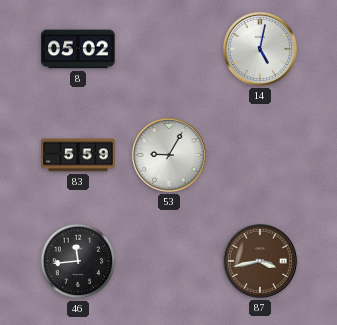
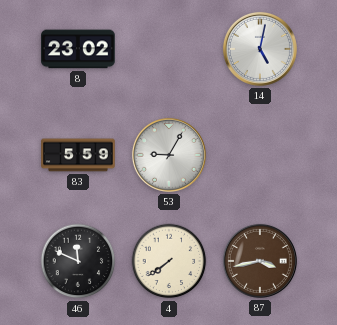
8: 05:02 -> 23:02 (78, 49)
46: 11:44 -> 11:49 (78, 261)
4: none -> 7:39 (169, 261)
